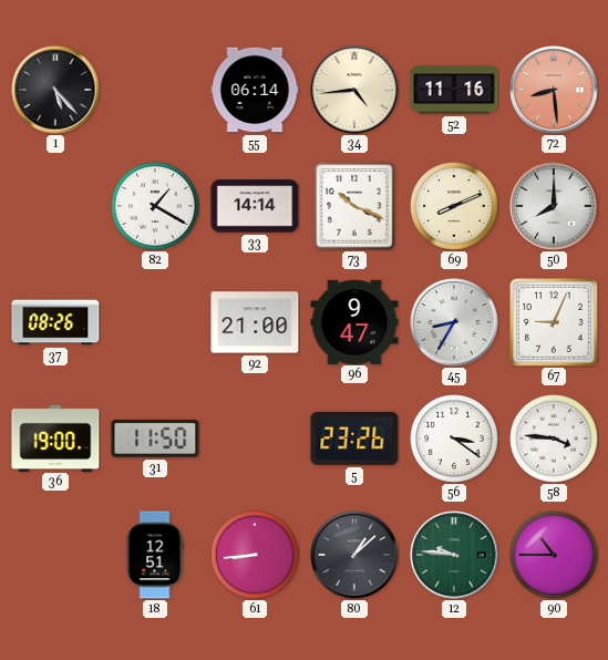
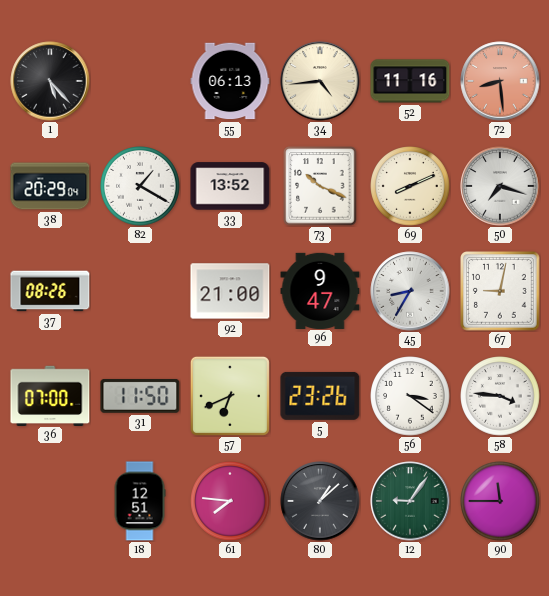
55: 06:14 -> 06:13 (230, 81)
38: none -> 20:29 (50, 186)
33: 14:14 -> 13:52 (230, 186)
50: 8:00 -> 7:18 (500, 186)
67: 9:04 -> 9:02 (501, 292)
36: 19:00 -> 07:00 (50, 395)
57: none -> 6:41 (230, 396)
61: 8:44 -> 7:46 (230, 501)
12: 9:46 -> 9:06 (410, 501)
90: 10:45 -> 11:45 (500, 501)
